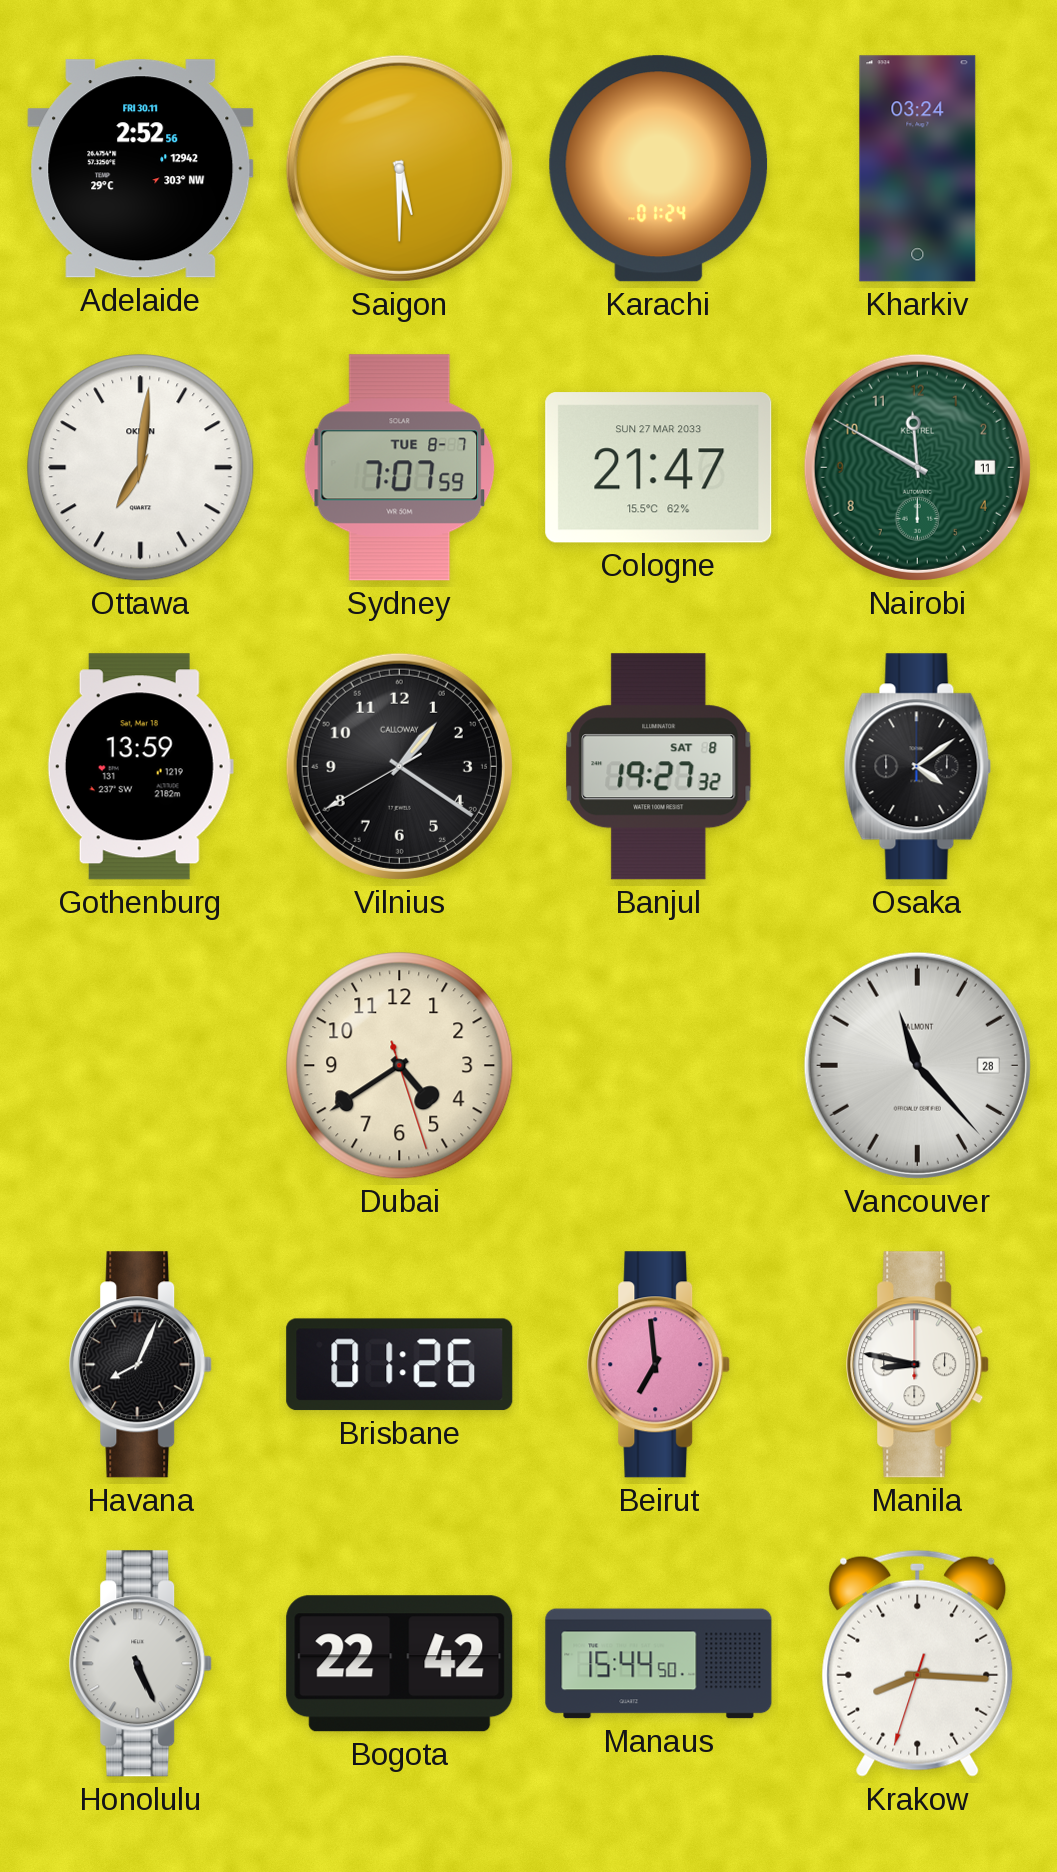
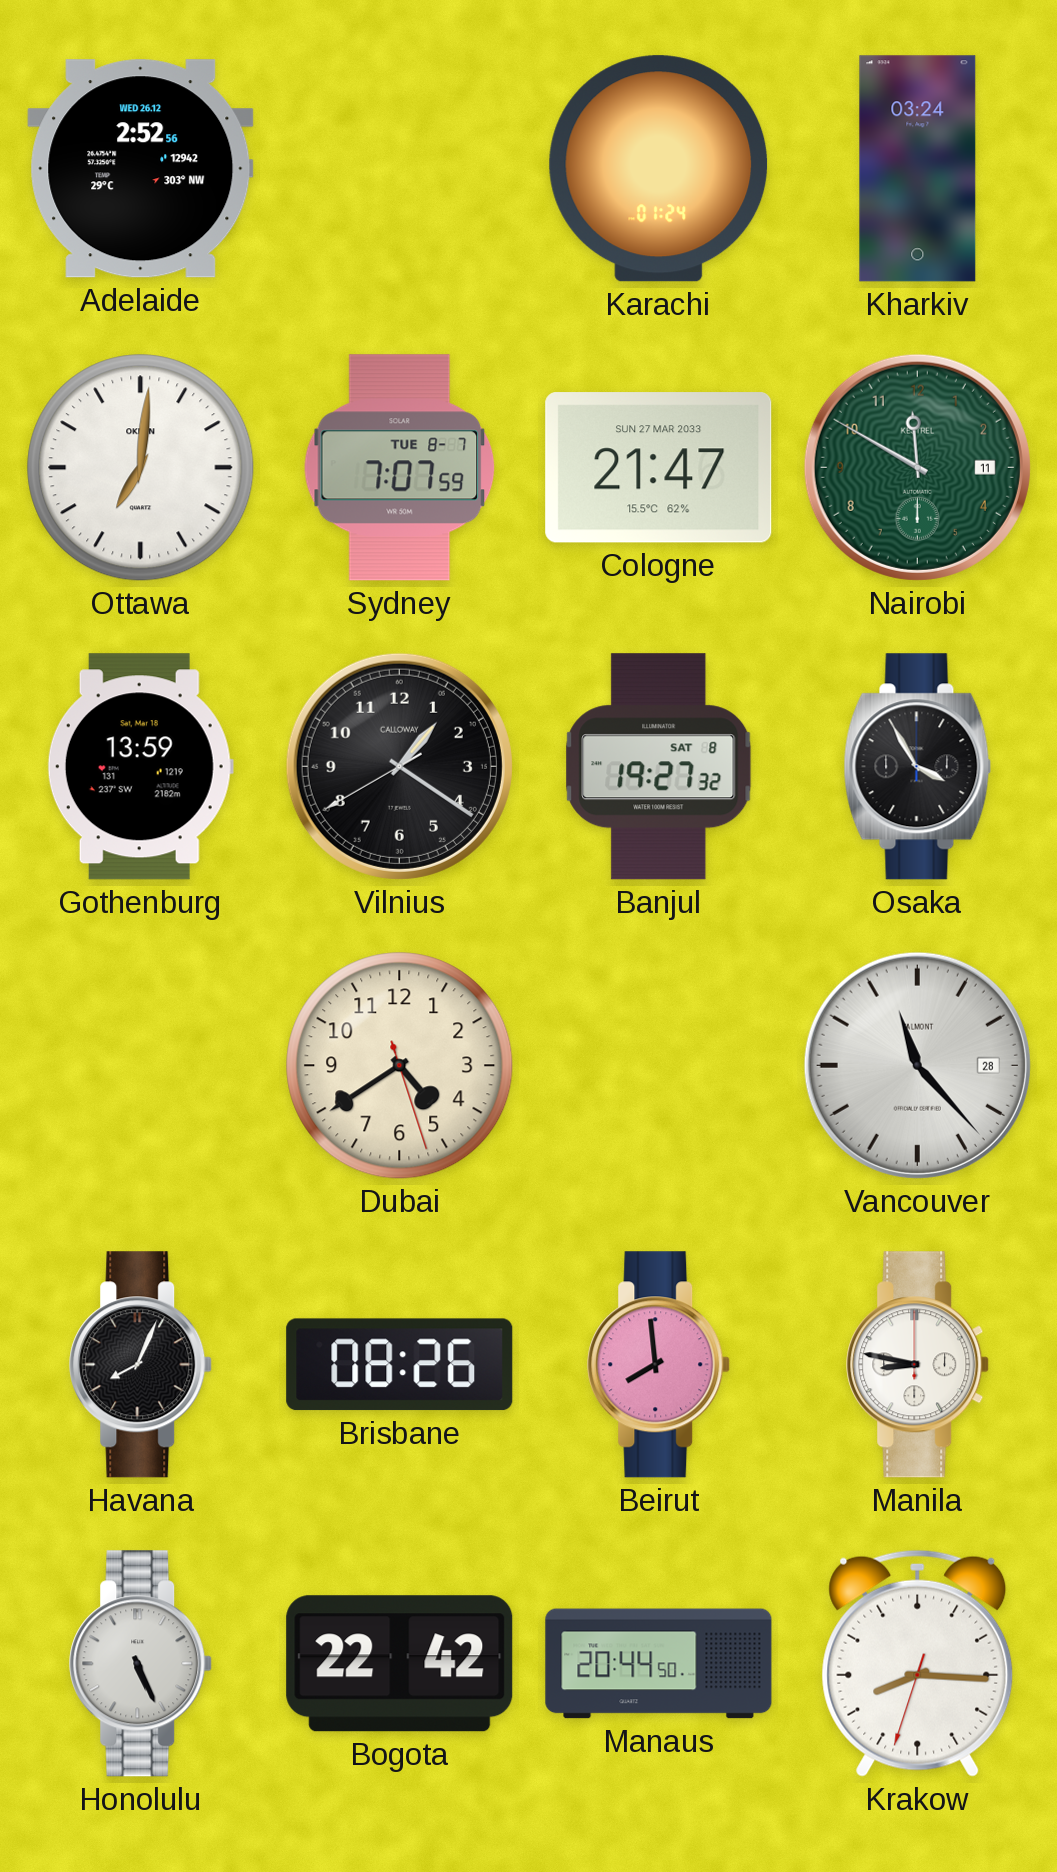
Adelaide date: FRI 30.11 -> WED 26.12 (141, 169)
Saigon: 5:30 -> none (399, 168)
Osaka: 4:09 -> 3:55 (918, 767)
Brisbane: 01:26 -> 08:26 (400, 1365)
Beirut: 6:59 -> 7:59 (659, 1365)
Manaus: 15:44 -> 20:44 (659, 1664)
